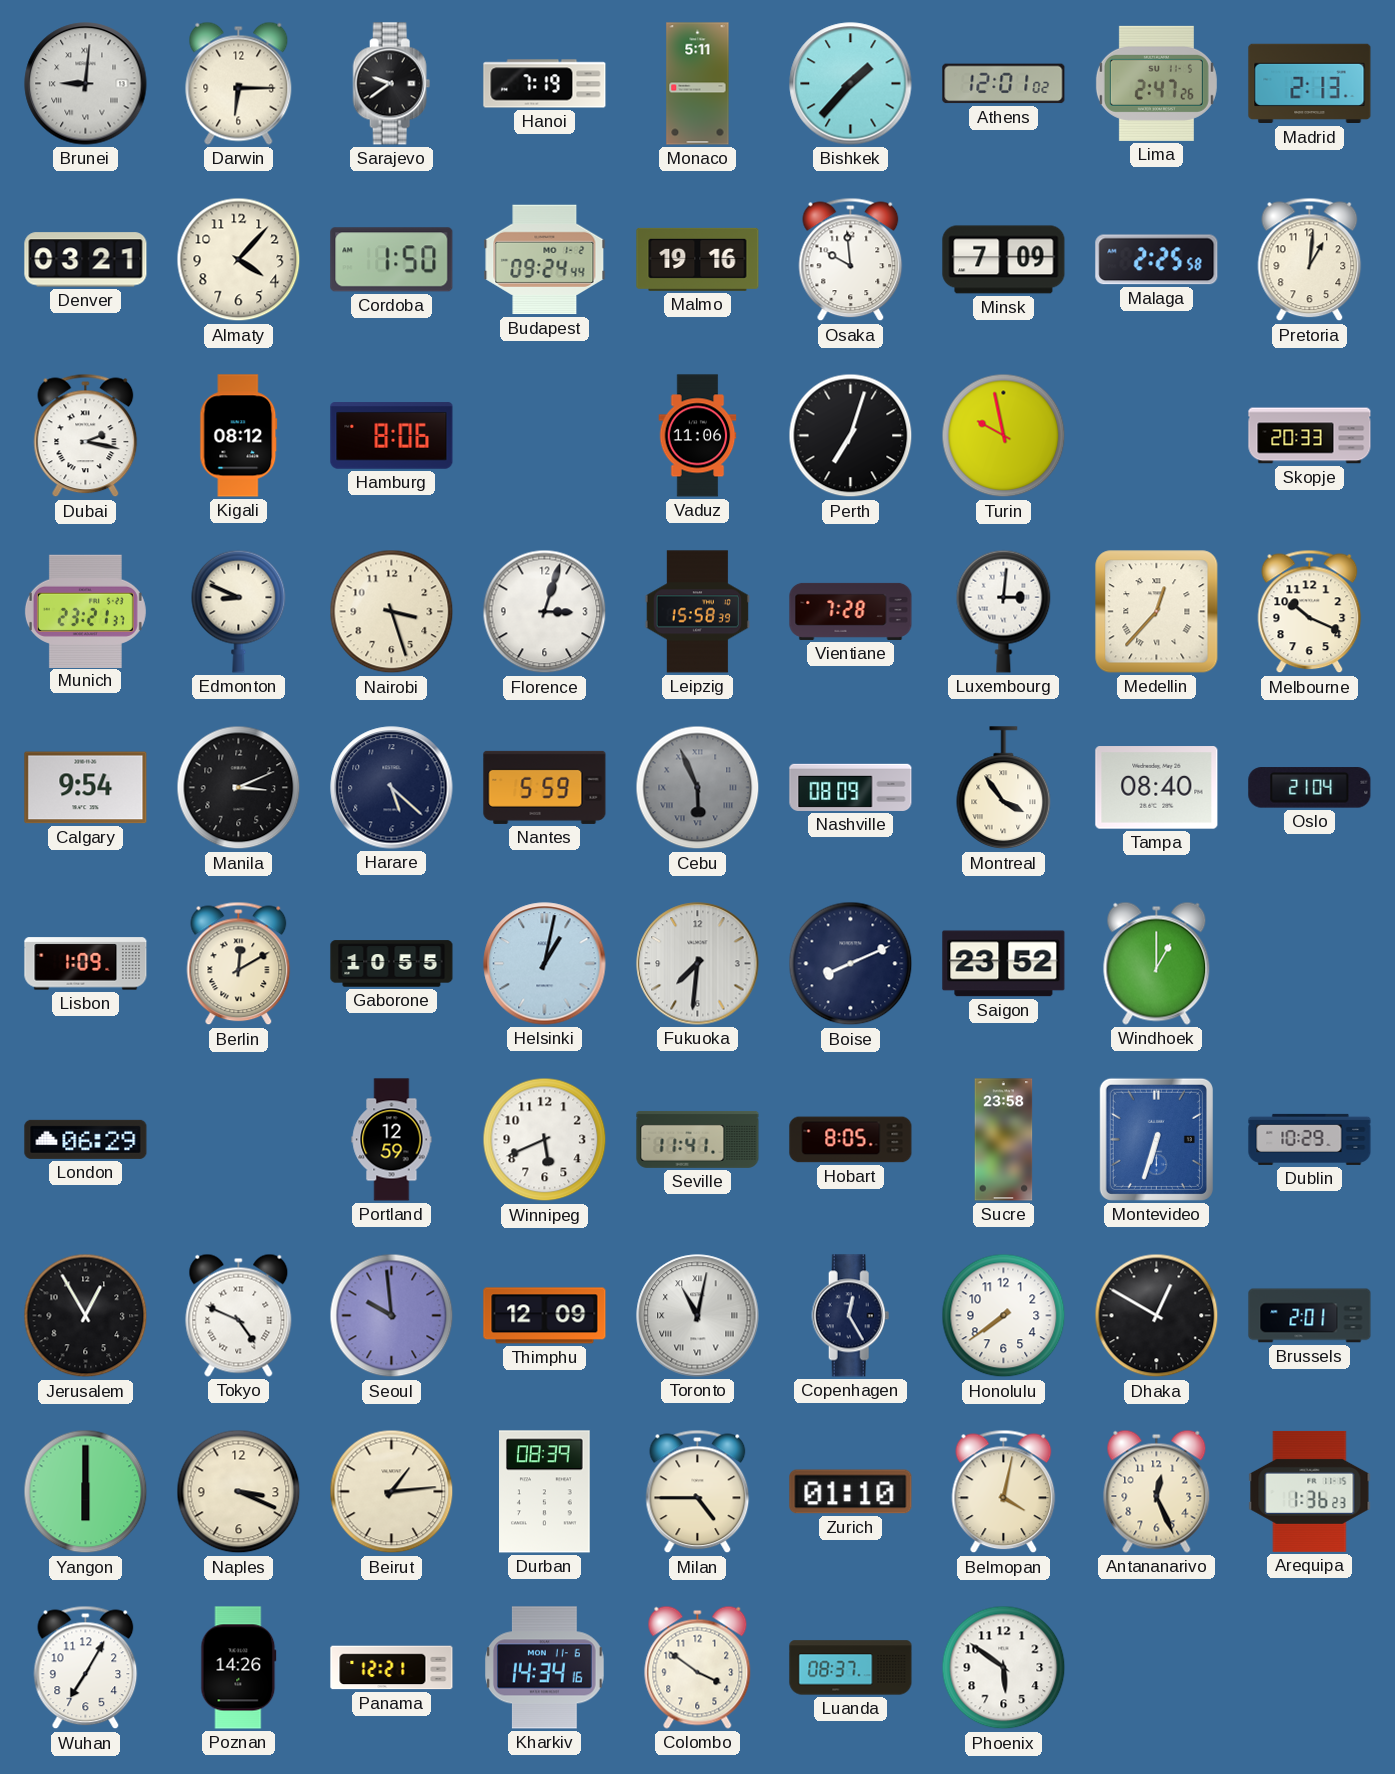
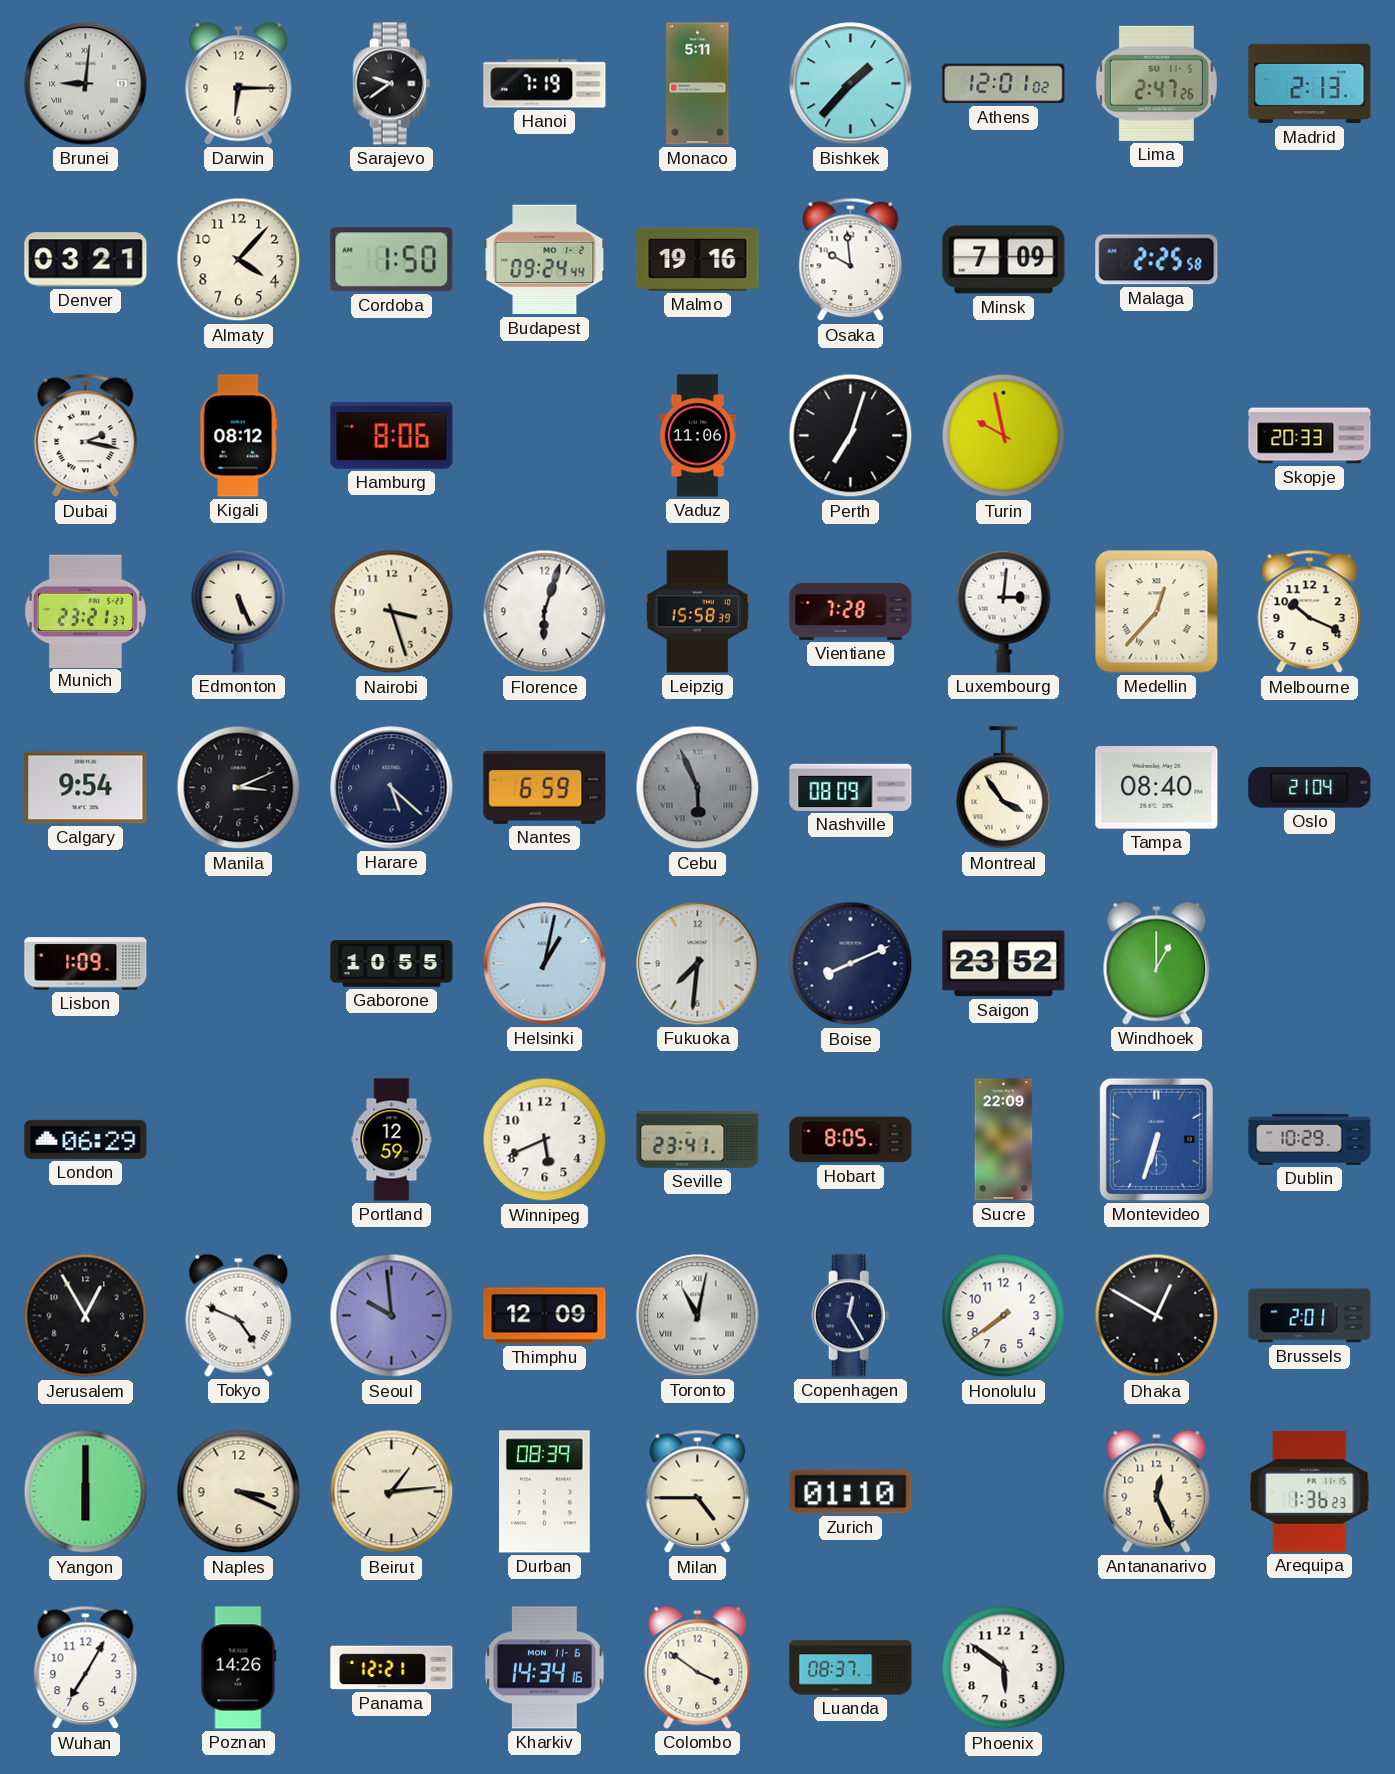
Pretoria: 1:01 -> none (1310, 260)
Edmonton: 8:49 -> 5:26 (239, 611)
Florence: 3:03 -> 6:03 (545, 612)
Nantes: 5:59 -> 6:59 (545, 787)
Berlin: 12:10 -> none (239, 964)
Seville: 11:41 -> 23:41 (698, 1139)
Sucre: 23:58 -> 22:09 (1004, 1140)
Belmopan: 4:02 -> none (1004, 1492)
